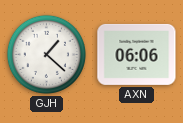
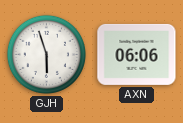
GJH: 1:22 -> 5:57 (46, 54)
